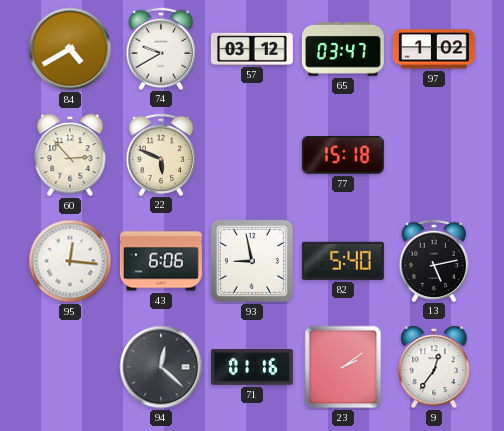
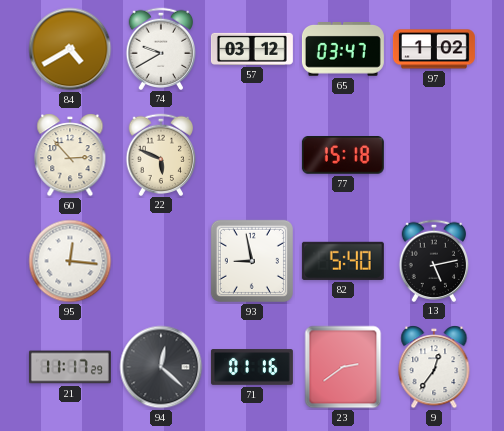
43: 6:06 -> none (161, 261)
21: none -> 11:17 (70, 367)
23: 2:09 -> 2:39 (343, 367)
